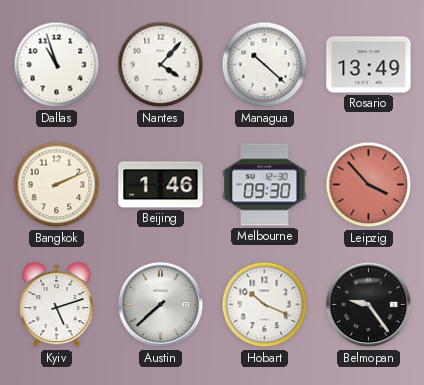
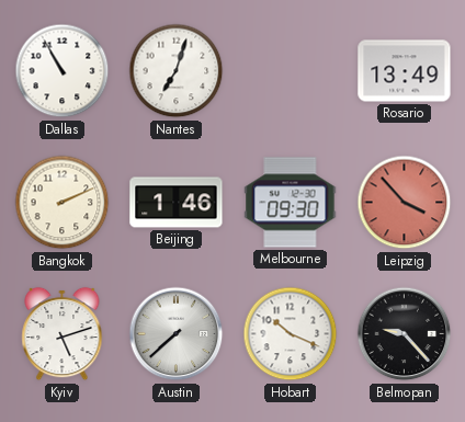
Dallas: 10:57 -> 10:55 (63, 71)
Nantes: 4:07 -> 7:03 (177, 71)
Managua: 10:22 -> none (265, 65)
Belmopan: 9:24 -> 9:23 (405, 334)
